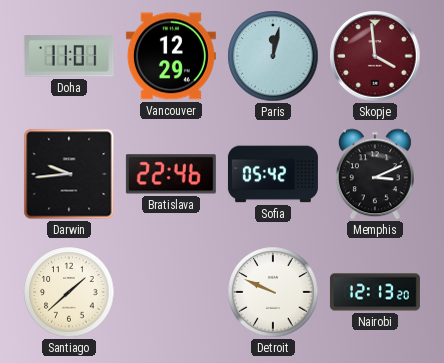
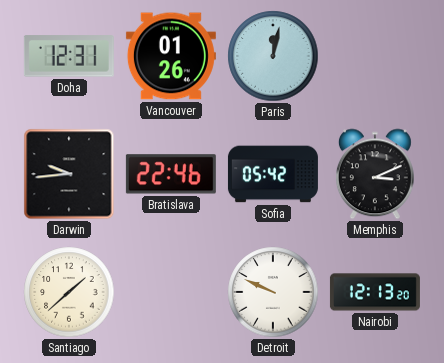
Doha: 11:01 -> 12:31 (69, 56)
Vancouver: 12:29 -> 01:26 (171, 56)
Skopje: 3:59 -> none (375, 56)
